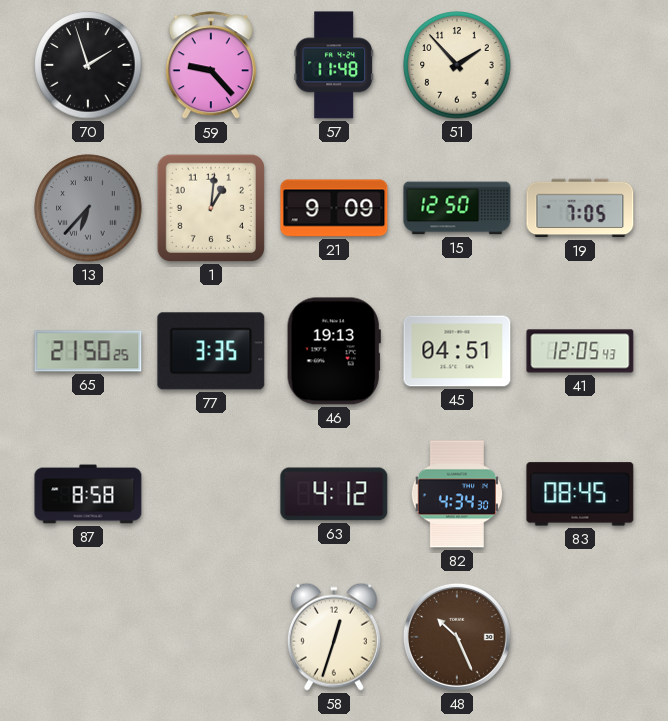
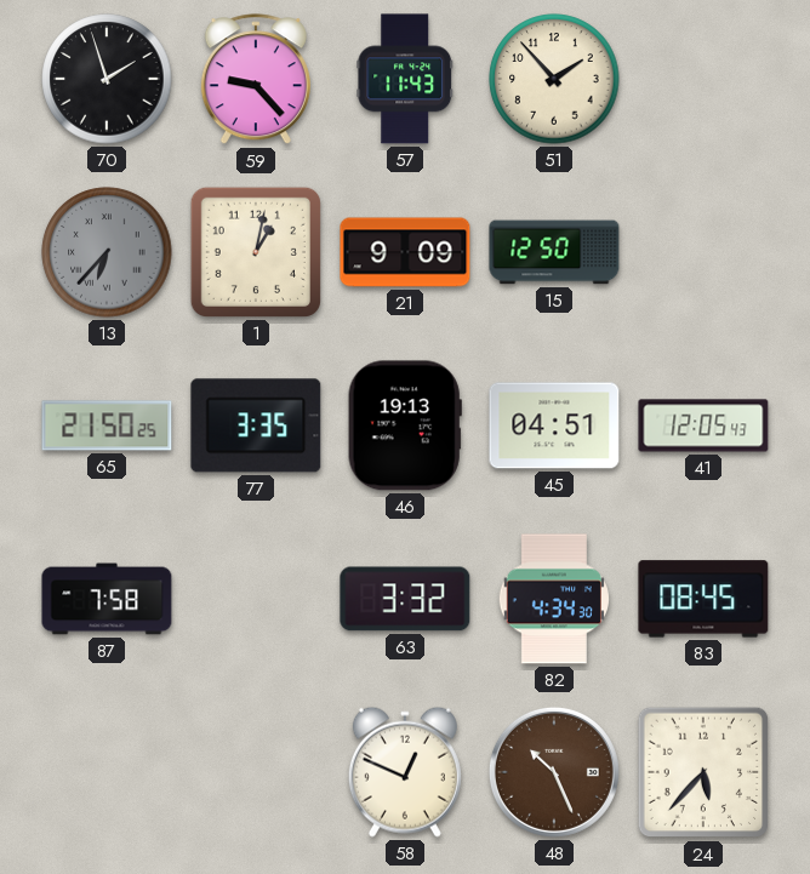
57: 11:48 -> 11:43 (405, 79)
1: 1:01 -> 1:02 (256, 252)
19: 7:05 -> none (580, 208)
87: 8:58 -> 7:58 (107, 599)
63: 4:12 -> 3:32 (405, 599)
58: 12:33 -> 12:49 (405, 772)
24: none -> 5:37 (703, 772)
